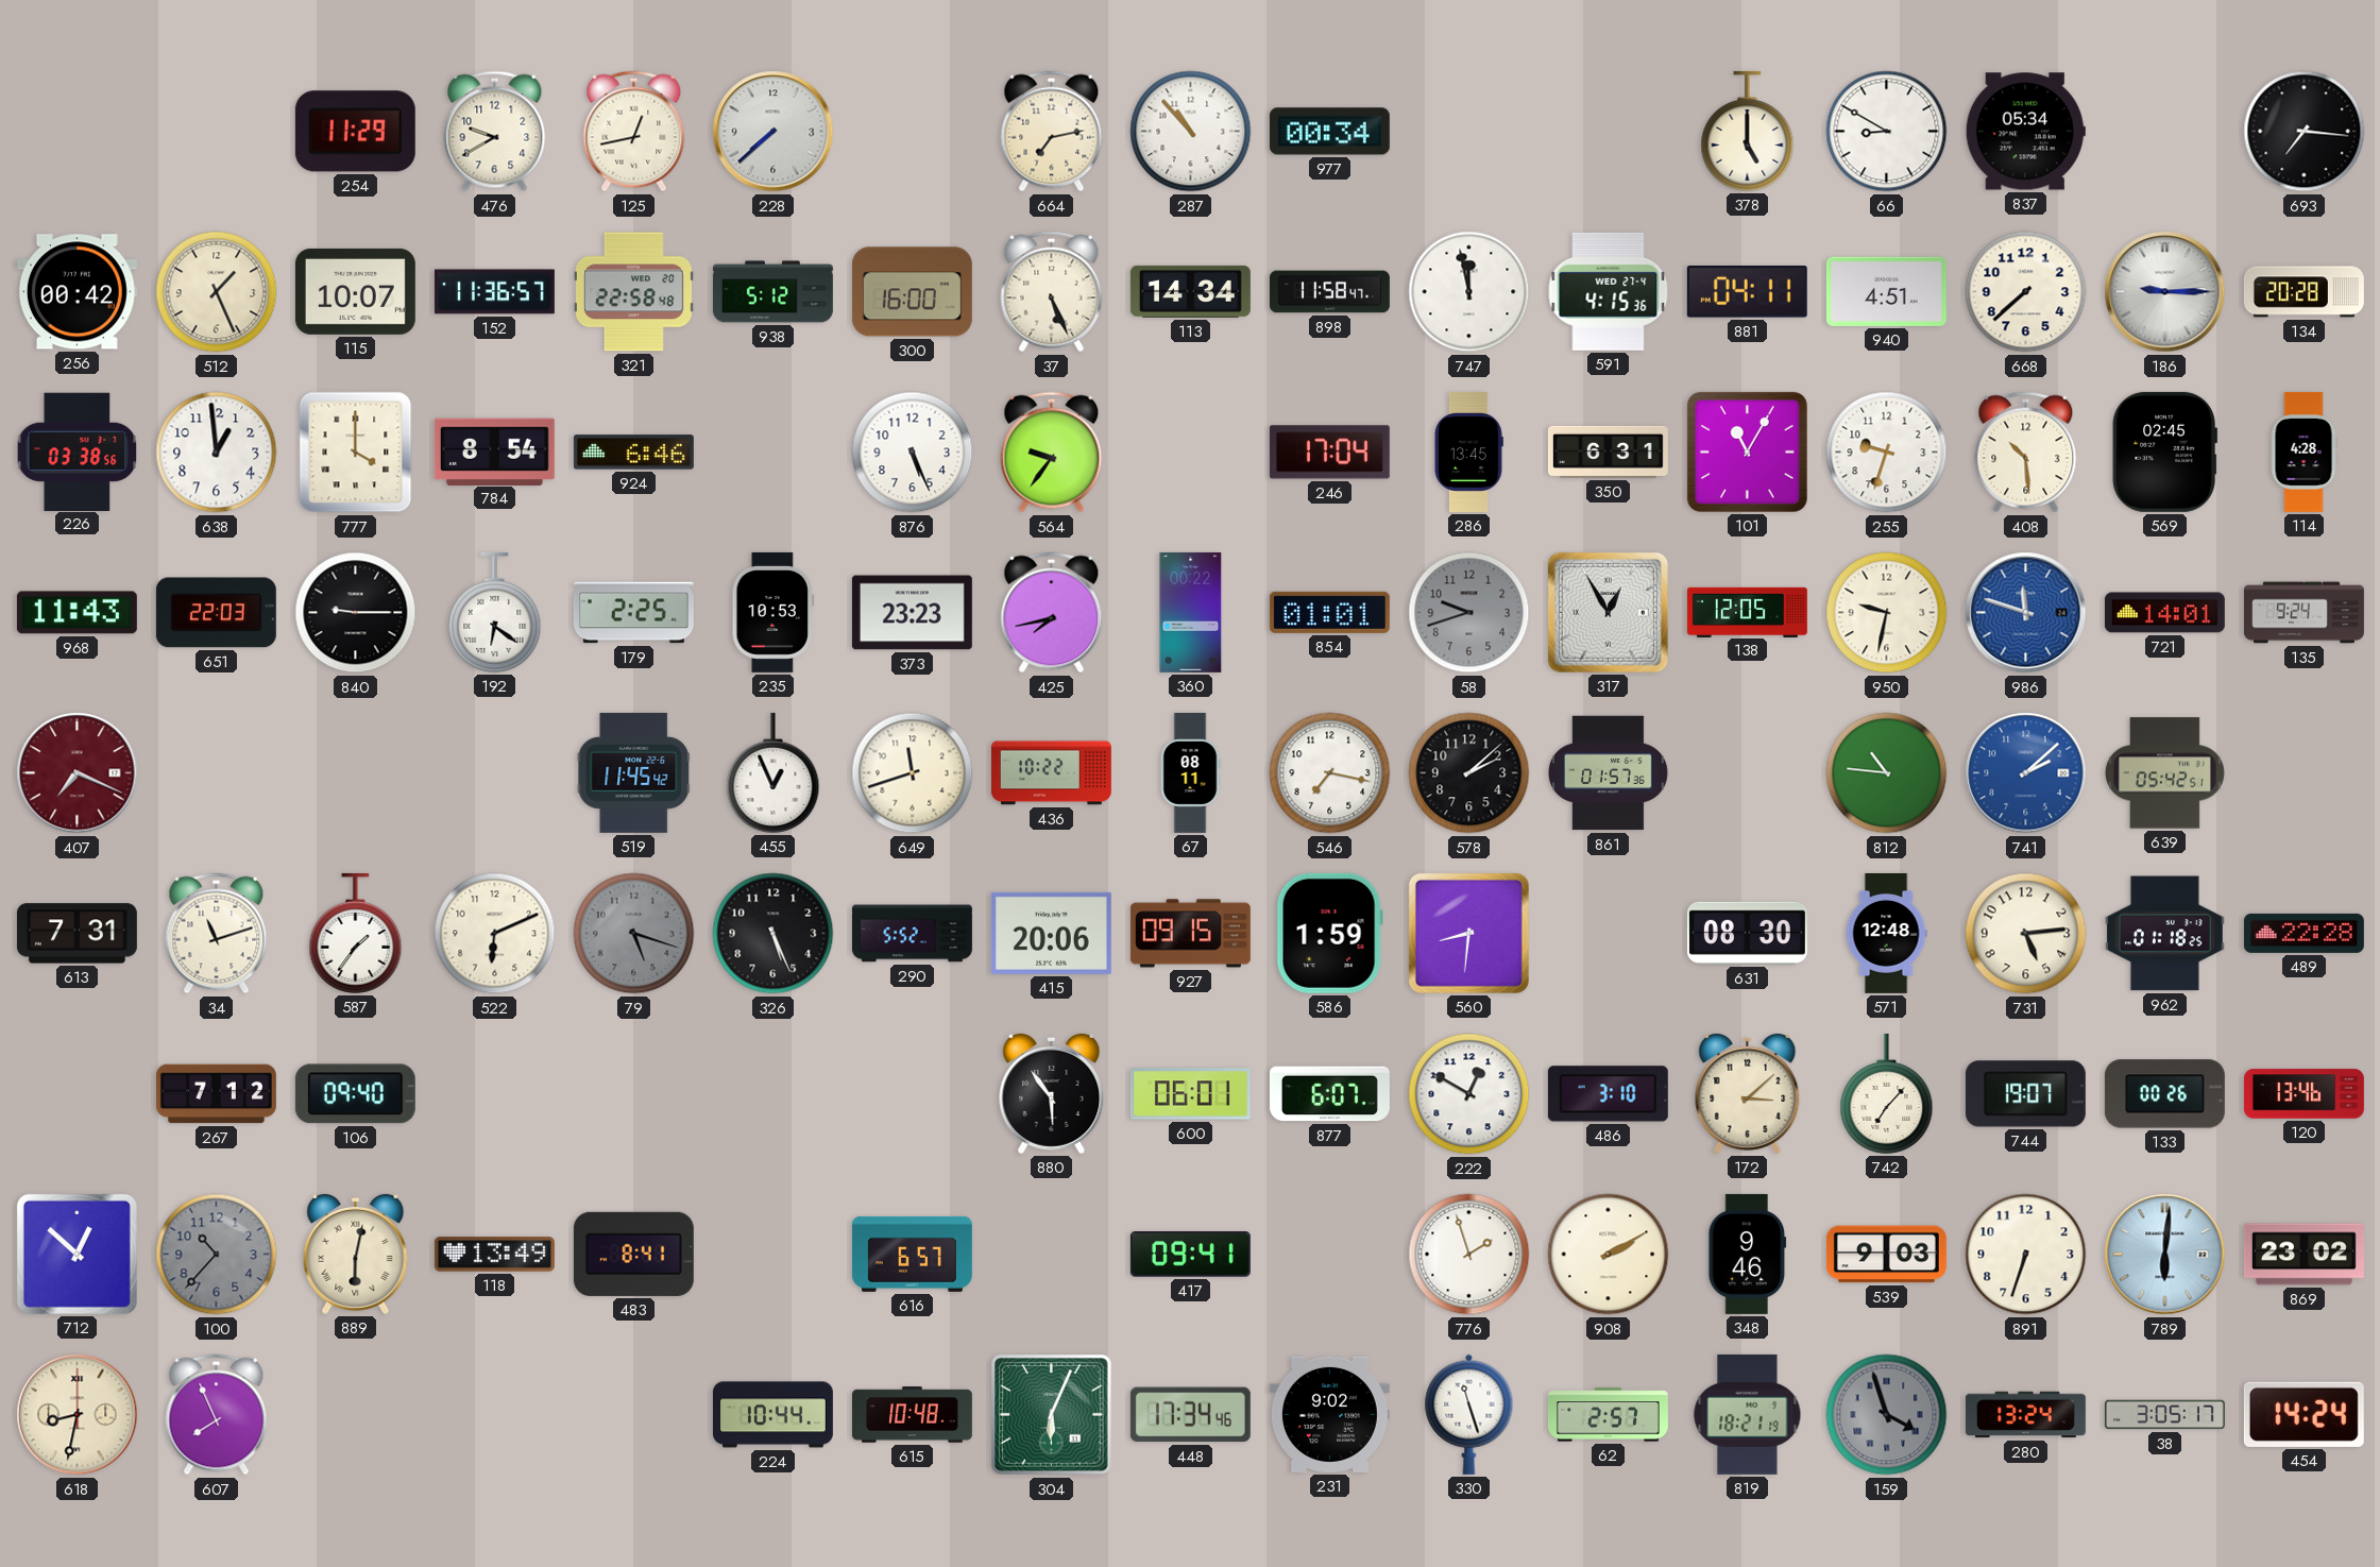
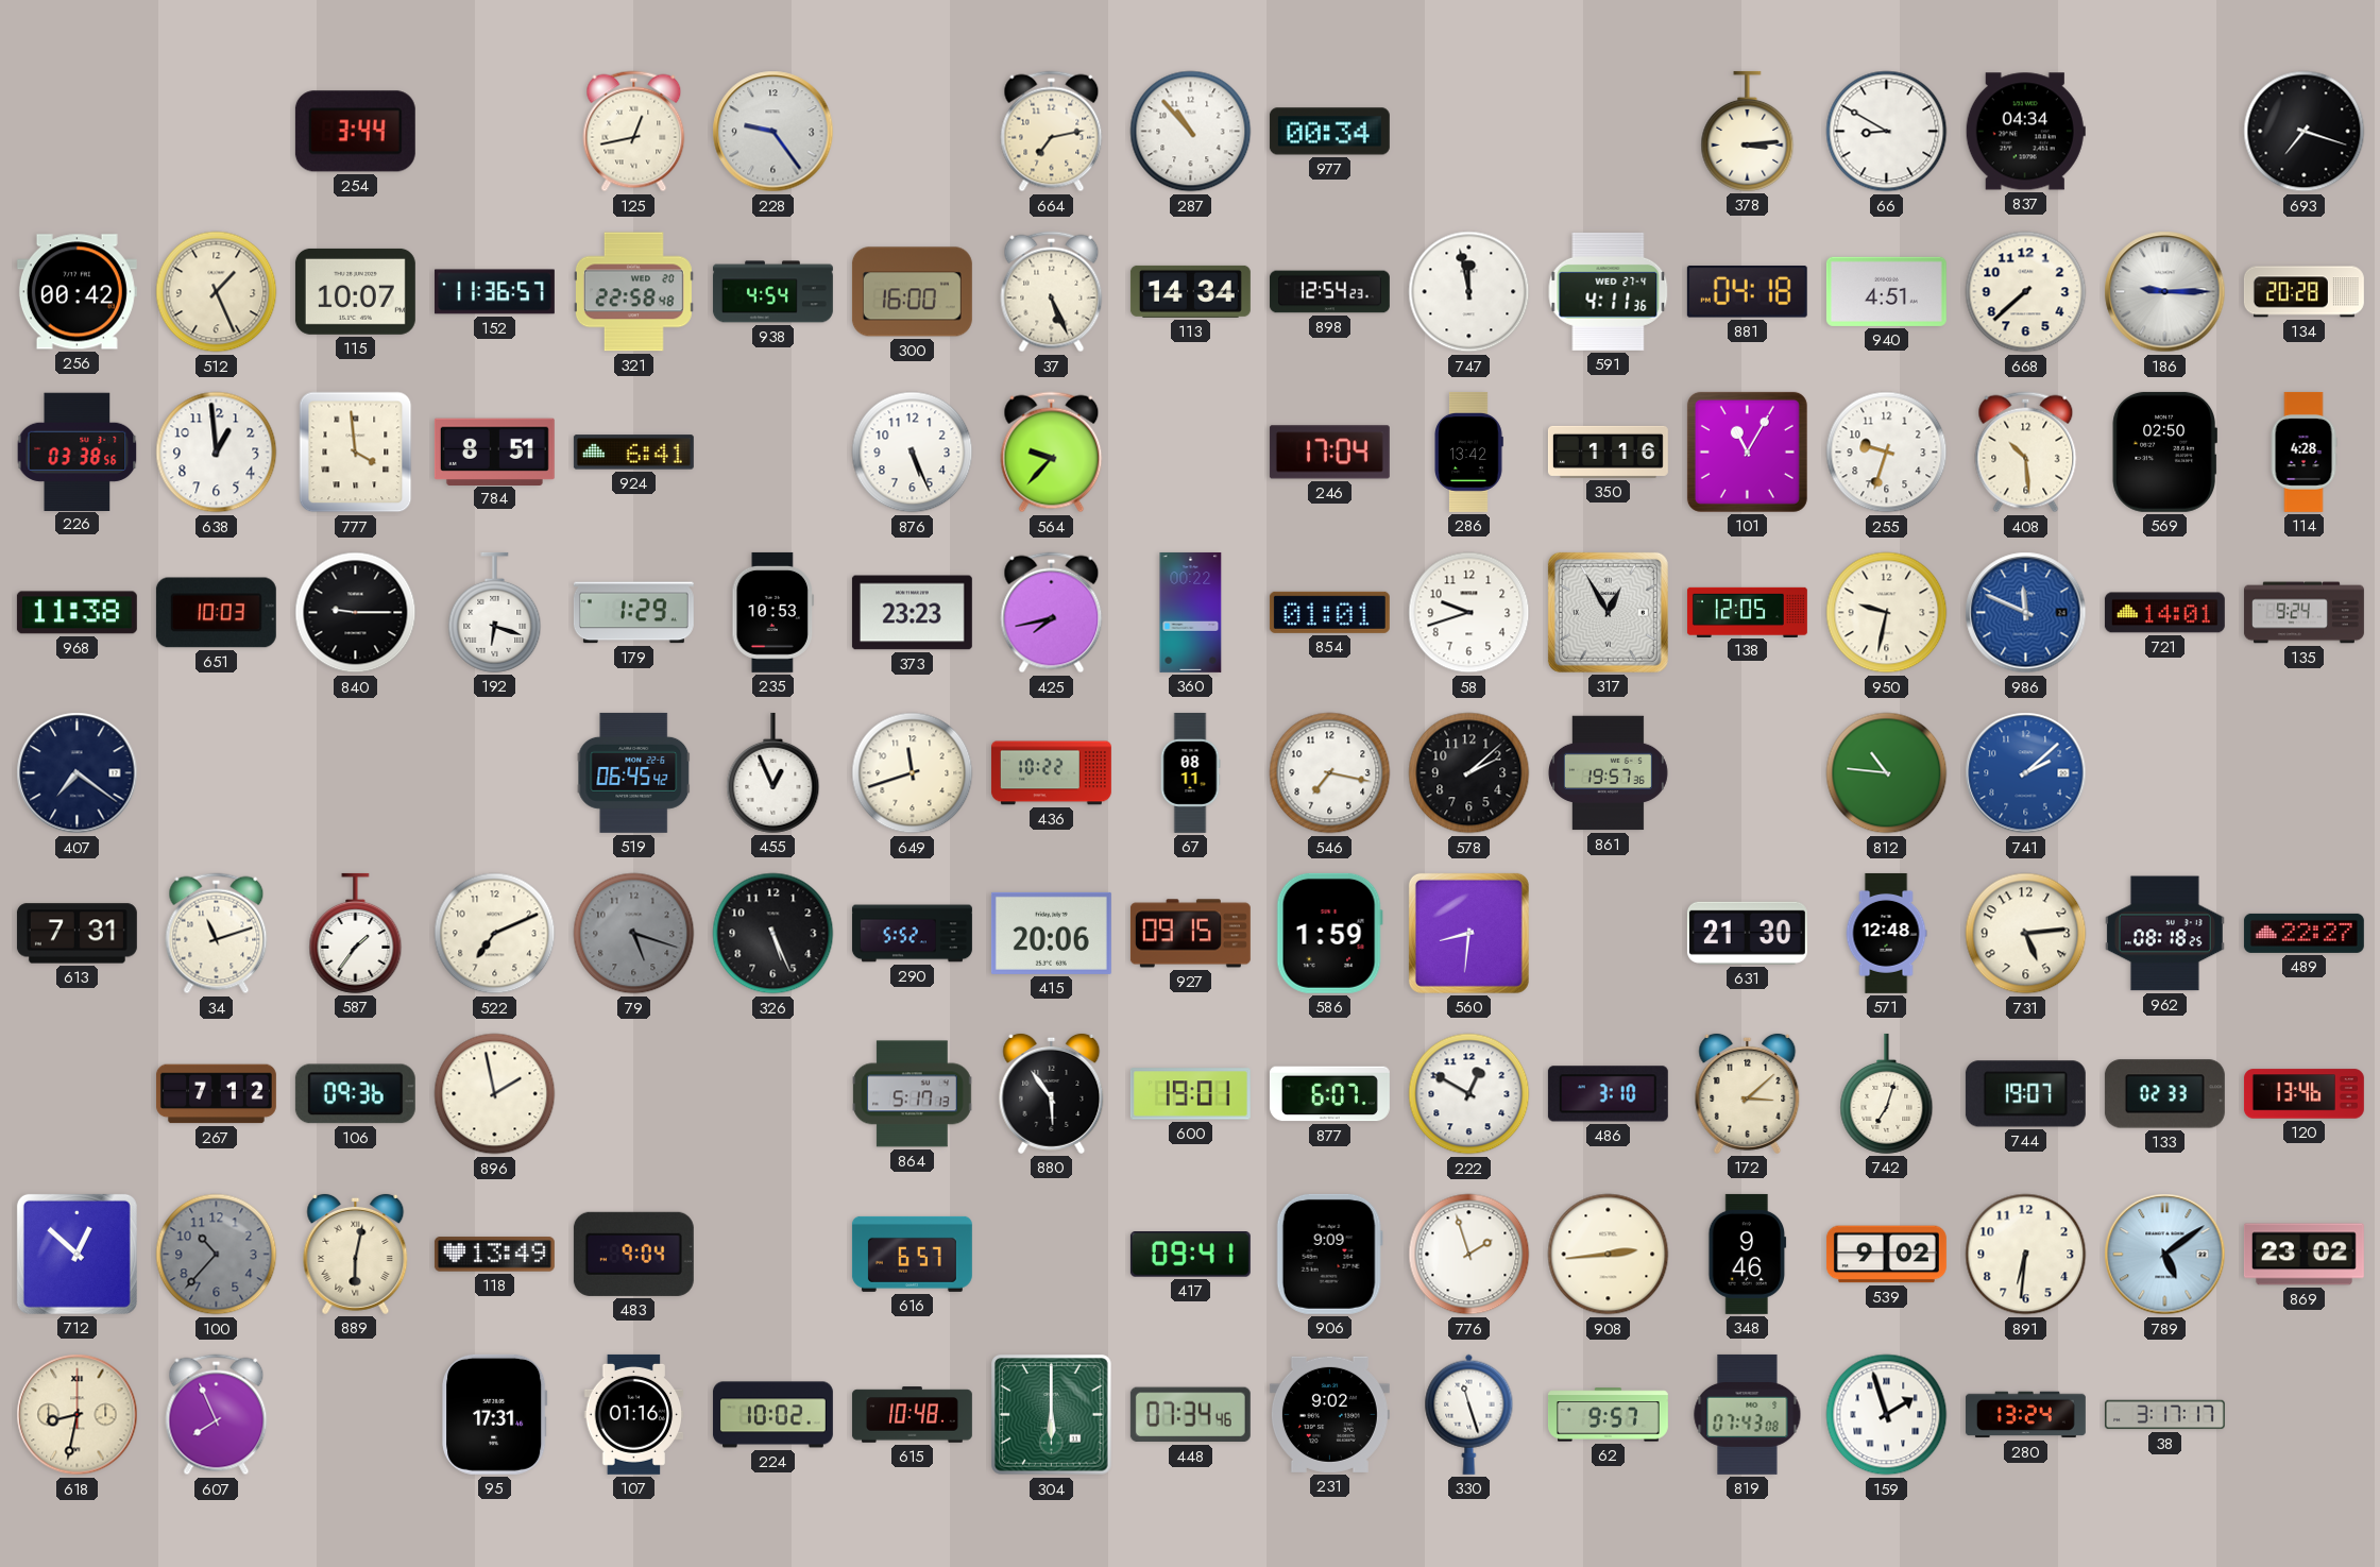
254: 11:29 -> 3:44 (355, 132)
476: 9:40 -> none (495, 132)
228: 7:38 -> 9:24 (773, 132)
378: 5:00 -> 3:14 (1748, 131)
837: 05:34 -> 04:34 (2025, 132)
693: 7:16 -> 7:18 (2305, 132)
938: 5:12 -> 4:54 (772, 292)
898: 11:58 -> 12:54 (1329, 292)
591: 4:15 -> 4:11 (1609, 291)
881: 04:11 -> 04:18 (1747, 292)
777: 4:00 -> 3:59 (356, 453)
784: 8:54 -> 8:51 (494, 452)
924: 6:46 -> 6:41 (633, 453)
564: 9:36 -> 9:37 (1052, 453)
286: 13:45 -> 13:42 (1468, 452)
350: 6:31 -> 1:16 (1608, 452)
569: 02:45 -> 02:50 (2164, 452)
968: 11:43 -> 11:38 (76, 613)
651: 22:03 -> 10:03 (216, 613)
192: 6:21 -> 6:18 (495, 612)
179: 2:25 -> 1:29 (633, 613)
58 dial: grey -> white (1469, 613)
986: 11:48 -> 11:49 (2026, 613)
407: 7:19 -> 7:21 (78, 773)
407 dial: burgundy -> navy (78, 773)
519: 11:45 -> 06:45 (634, 772)
861: 01:57 -> 19:57 (1608, 773)
639: 05:42 -> none (2164, 773)
522: 6:11 -> 7:11 (495, 934)
631: 08:30 -> 21:30 (1747, 933)
962: 01:18 -> 08:18 (2164, 934)
489: 22:28 -> 22:27 (2303, 933)
106: 09:40 -> 09:36 (355, 1094)
896: none -> 1:58 (495, 1094)
864: none -> 5:17 (913, 1094)
600: 06:01 -> 19:01 (1190, 1094)
742: 7:07 -> 7:03 (1887, 1093)
133: 00:26 -> 02:33 (2164, 1094)
483: 8:41 -> 9:04 (633, 1254)
906: none -> 9:09 (1329, 1254)
908: 2:10 -> 2:44 (1609, 1255)
539: 9:03 -> 9:02 (1886, 1255)
891: 6:33 -> 6:31 (2026, 1255)
789: 6:01 -> 5:09 (2165, 1255)
95: none -> 17:31 (495, 1414)
107: none -> 01:16 (634, 1414)
224: 10:44 -> 10:02 (772, 1415)
304: 6:04 -> 6:00 (1052, 1415)
448: 17:34 -> 07:34 (1190, 1415)
62: 2:57 -> 9:57 (1608, 1415)
819: 18:21 -> 07:43 (1748, 1414)
159: 3:57 -> 1:57 (1887, 1415)
159 dial: grey -> white (1887, 1415)
38: 3:05 -> 3:17 (2164, 1415)
454: 14:24 -> none (2303, 1414)
